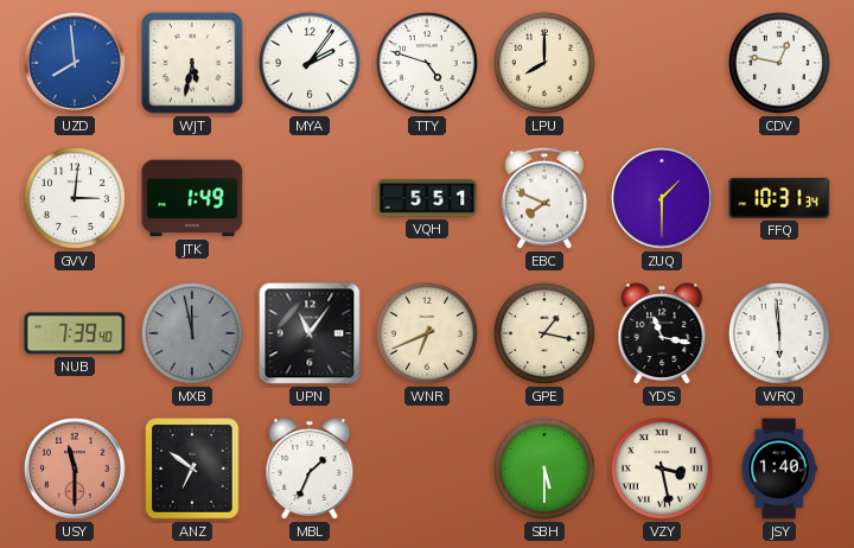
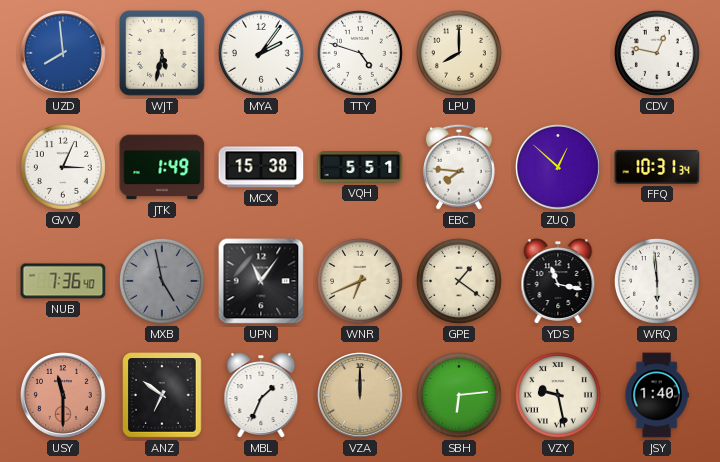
GVV: 3:01 -> 3:04 (63, 167)
MCX: none -> 15:38 (261, 167)
EBC: 7:49 -> 7:46 (459, 167)
ZUQ: 1:30 -> 12:52 (559, 168)
NUB: 7:39 -> 7:36 (63, 281)
MXB: 11:58 -> 4:58 (162, 281)
GPE: 1:17 -> 1:21 (459, 281)
VZA: none -> 12:00 (361, 396)
SBH: 5:30 -> 6:14 (459, 395)
VZY: 3:28 -> 9:28 (558, 395)
